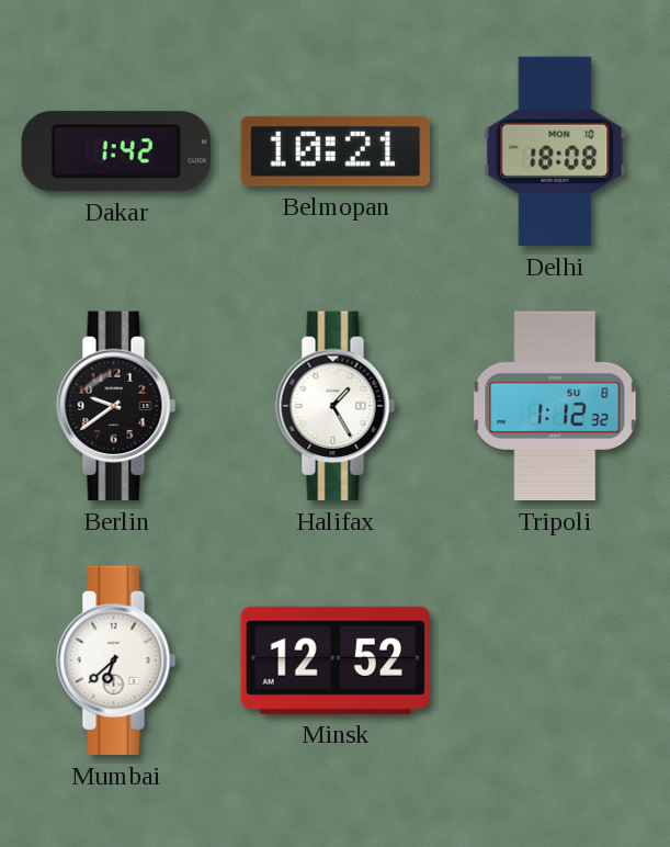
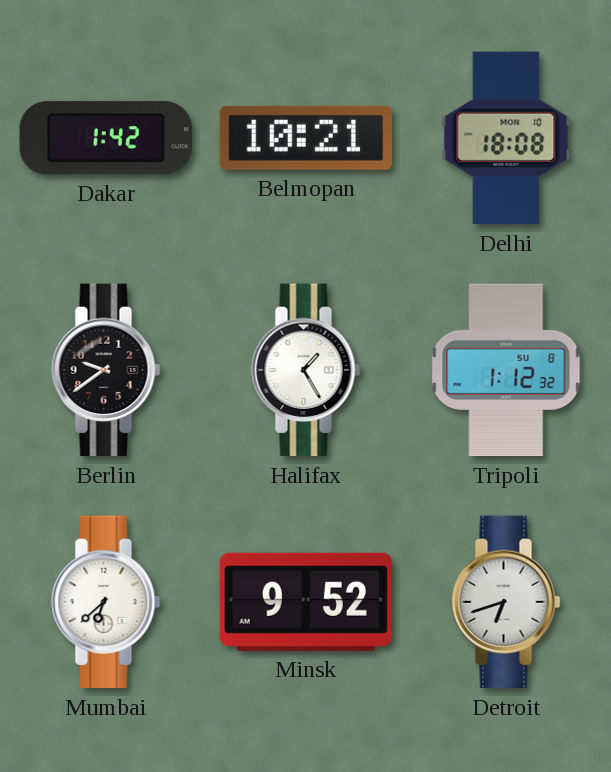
Minsk: 12:52 -> 9:52 (305, 602)
Detroit: none -> 6:42 (506, 602)
